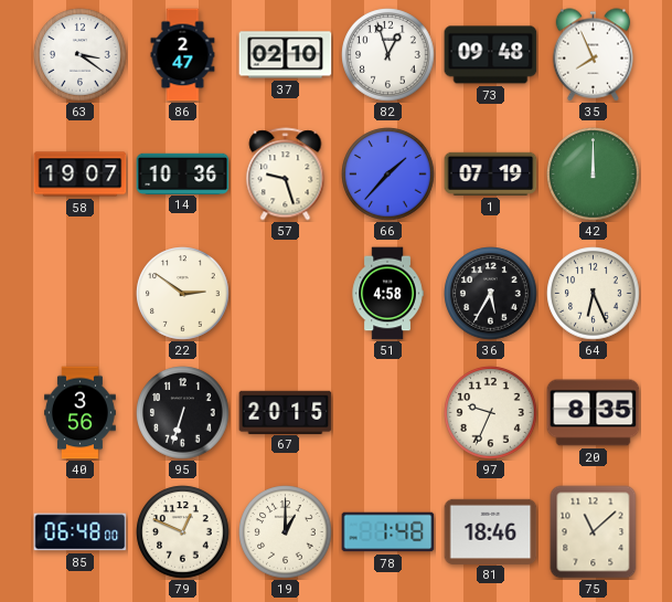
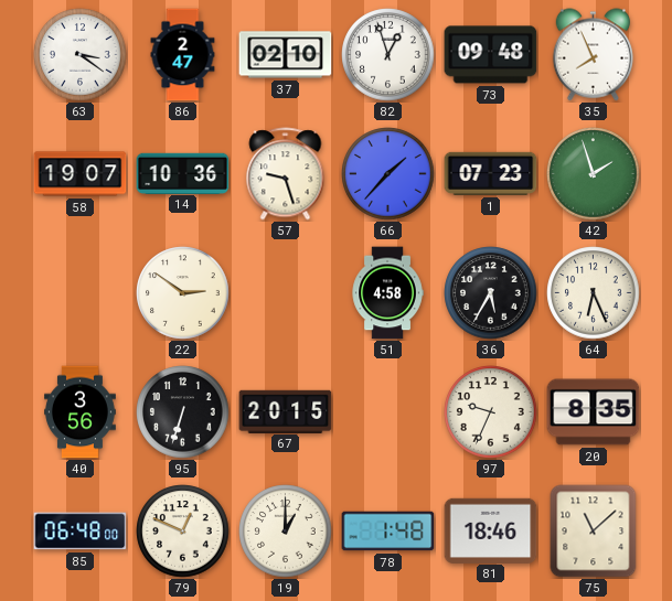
1: 07:19 -> 07:23 (491, 173)
42: 12:00 -> 1:57 (594, 174)
